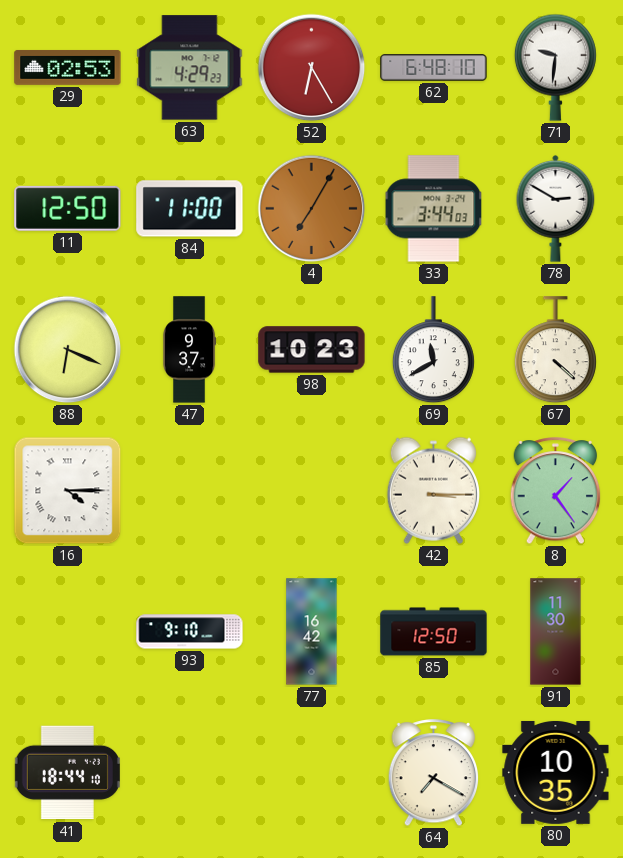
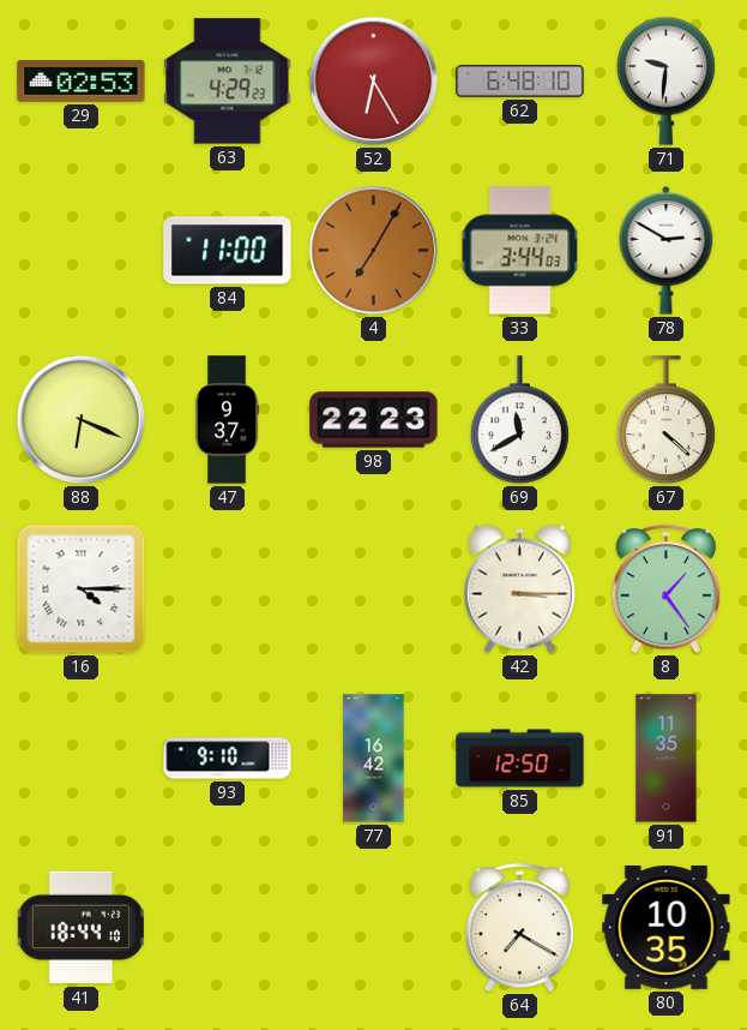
11: 12:50 -> none (68, 208)
98: 10:23 -> 22:23 (374, 420)
91: 11:30 -> 11:35 (667, 759)
